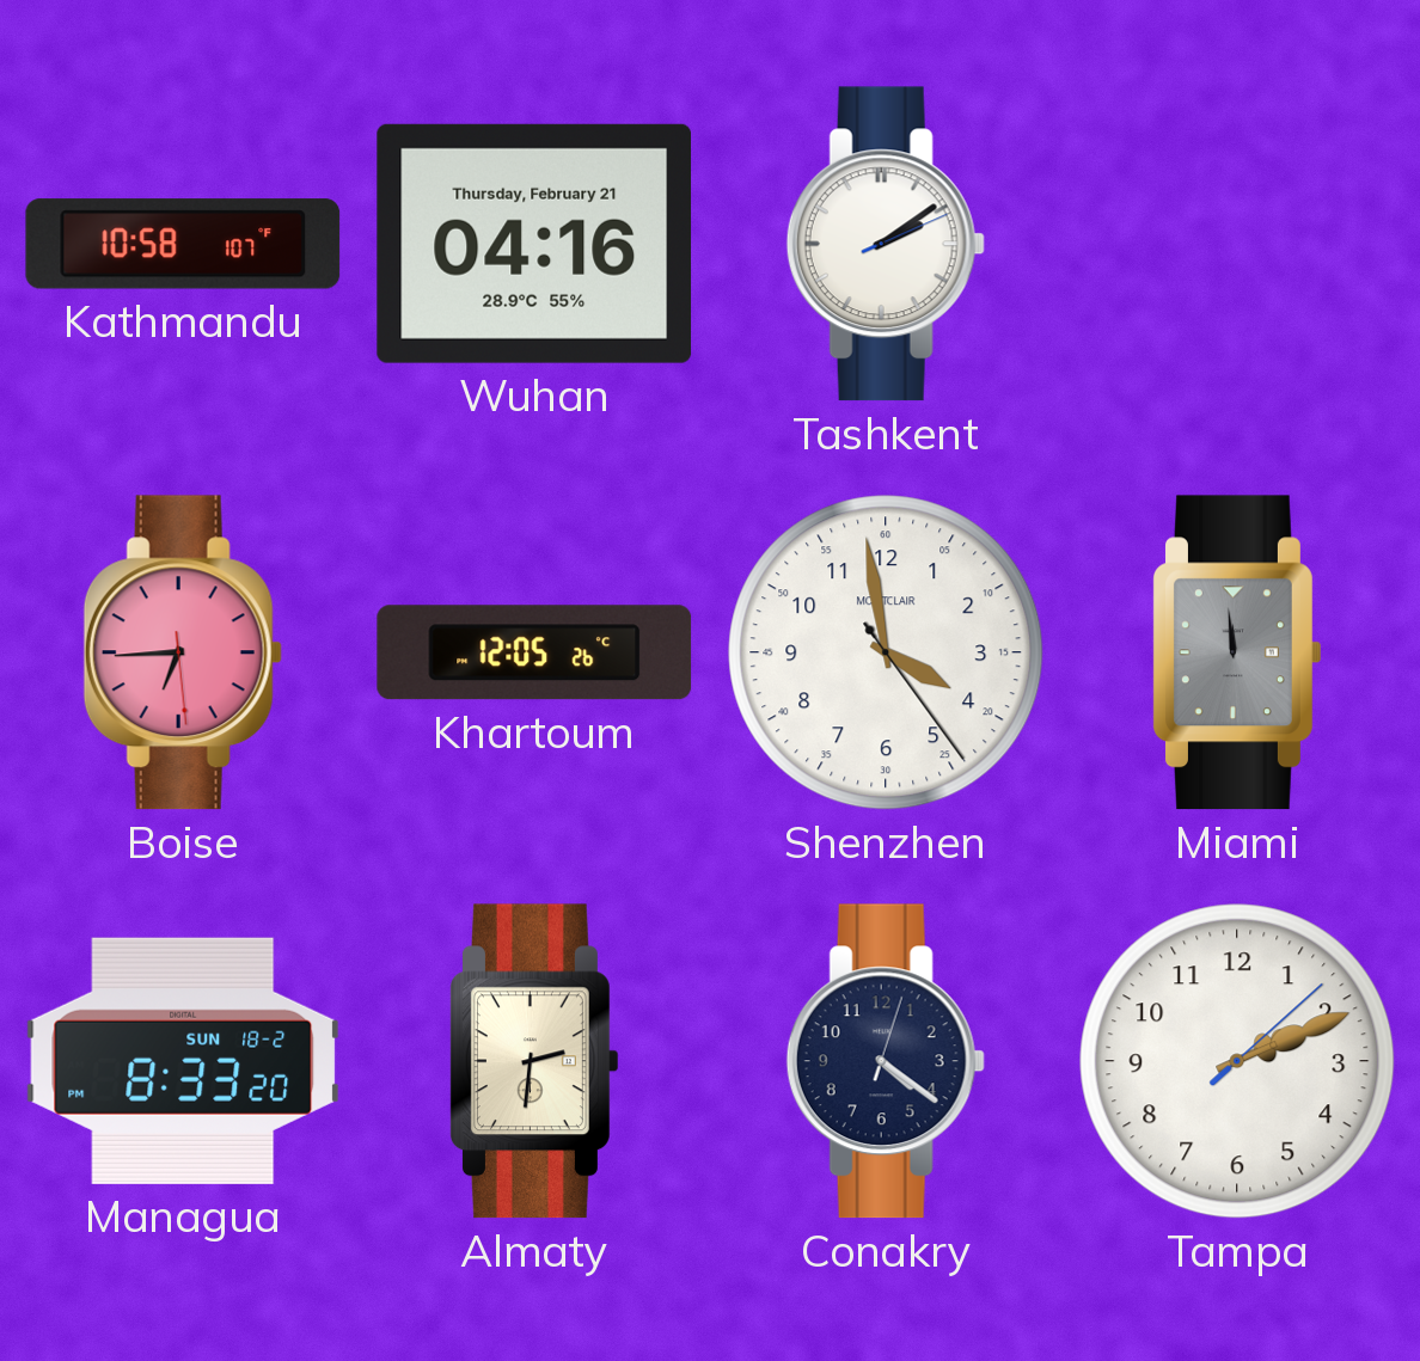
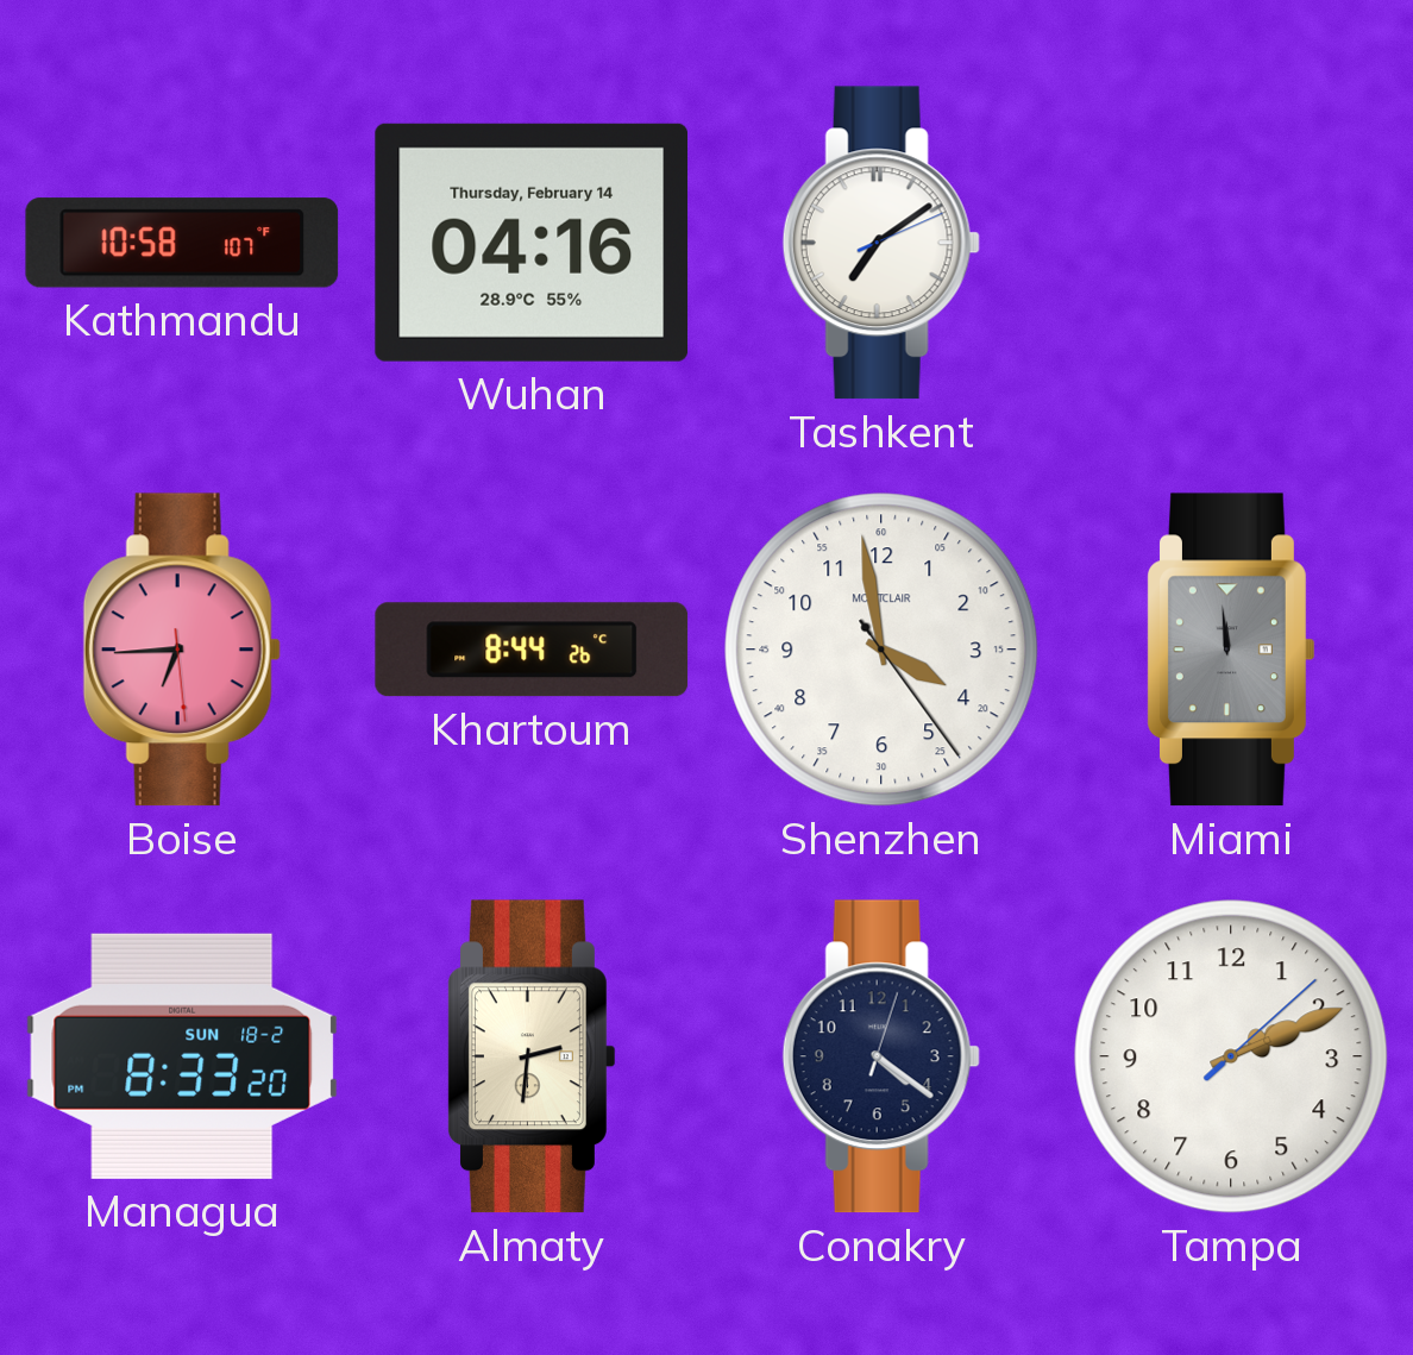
Wuhan date: Thursday, February 21 -> Thursday, February 14 (532, 243)
Tashkent: 2:09 -> 7:09 (881, 243)
Khartoum: 12:05 -> 8:44 (532, 650)
